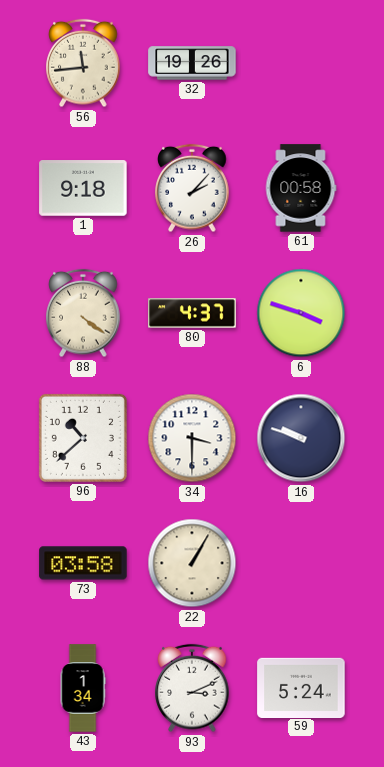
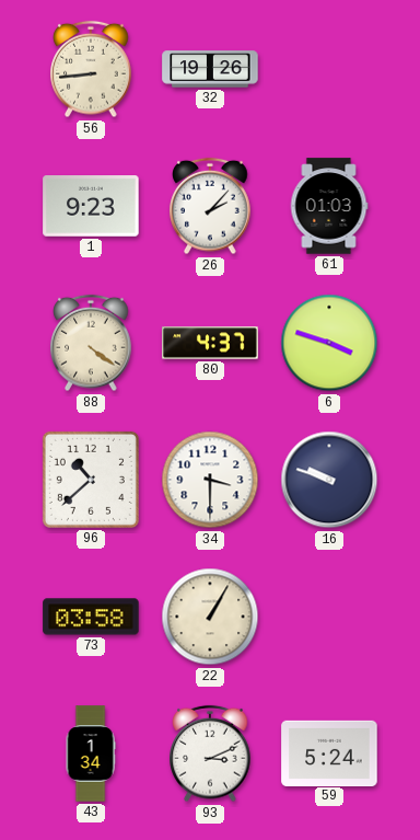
56: 11:44 -> 8:44 (91, 69)
1: 9:18 -> 9:23 (91, 206)
61: 00:58 -> 01:03 (329, 206)
